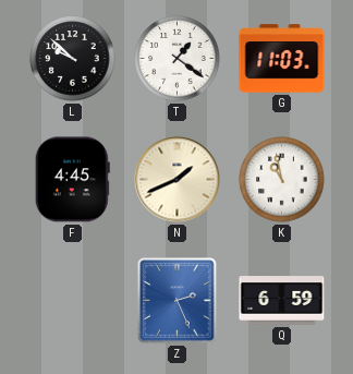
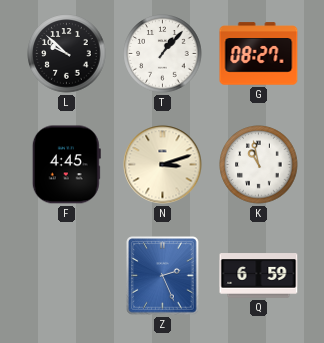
T: 1:21 -> 1:07 (163, 54)
G: 11:03 -> 08:27 (259, 54)
N: 1:41 -> 3:12 (163, 165)
